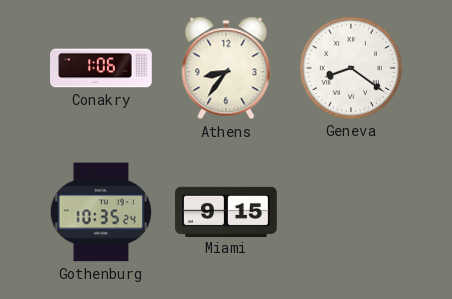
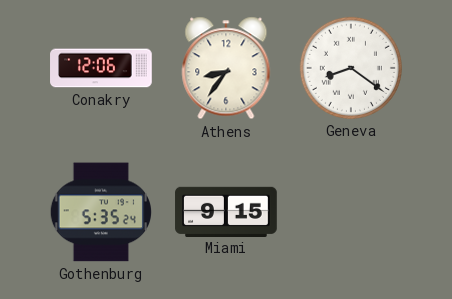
Conakry: 1:06 -> 12:06 (101, 68)
Gothenburg: 10:35 -> 5:35 (101, 212)
